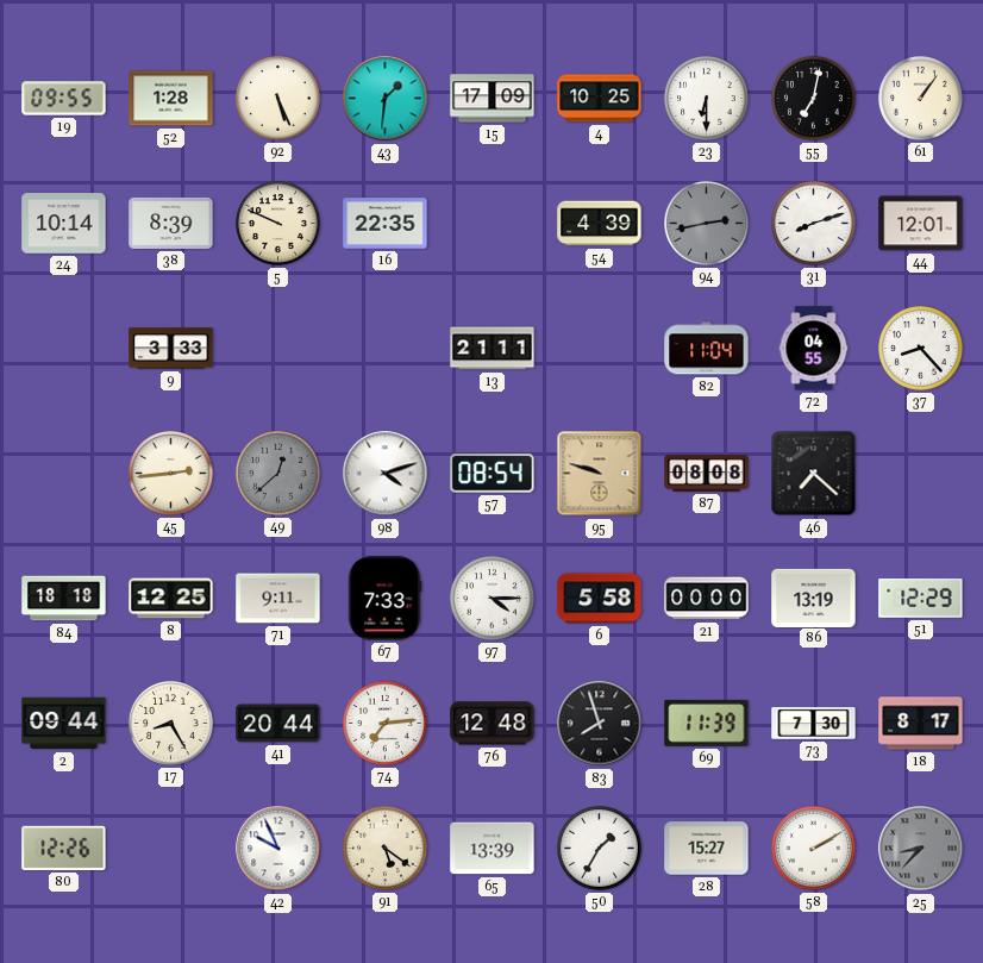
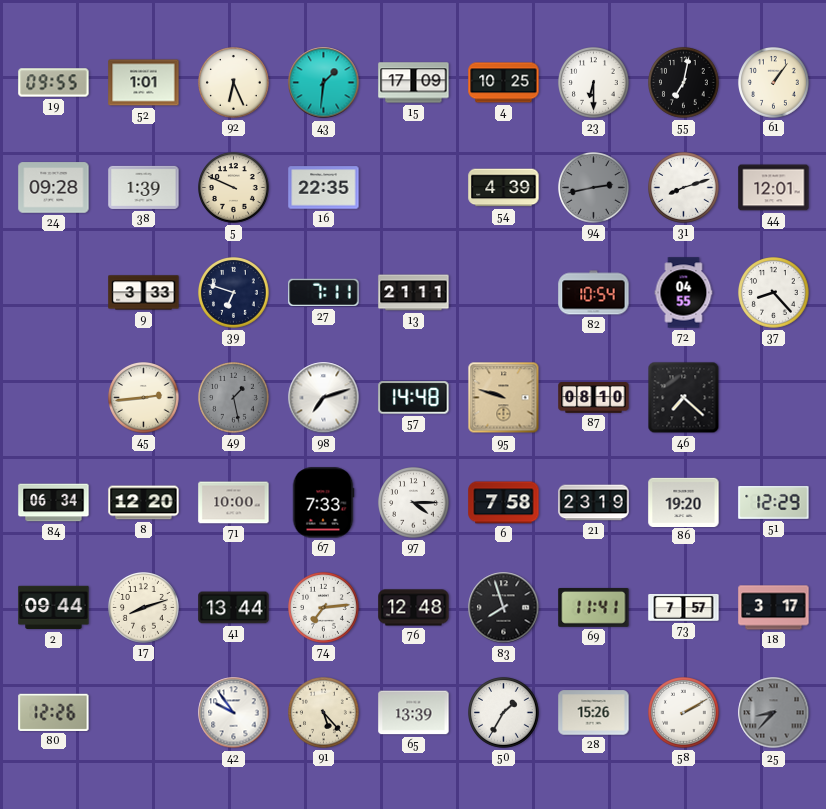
52: 1:28 -> 1:01 (144, 83)
92: 5:26 -> 6:26 (234, 83)
24: 10:14 -> 09:28 (54, 188)
38: 8:39 -> 1:39 (144, 187)
39: none -> 6:48 (234, 293)
27: none -> 7:11 (324, 293)
82: 11:04 -> 10:54 (594, 293)
49: 12:38 -> 1:28 (234, 398)
98: 4:12 -> 7:12 (324, 398)
57: 08:54 -> 14:48 (414, 398)
87: 08:08 -> 08:10 (594, 398)
84: 18:18 -> 06:34 (54, 503)
8: 12:25 -> 12:20 (144, 503)
71: 9:11 -> 10:00 (234, 503)
6: 5:58 -> 7:58 (504, 503)
21: 00:00 -> 23:19 (594, 503)
86: 13:19 -> 19:20 (684, 502)
17: 8:25 -> 8:12 (144, 608)
41: 20:44 -> 13:44 (234, 608)
69: 11:39 -> 11:41 (594, 607)
73: 7:30 -> 7:57 (684, 607)
18: 8:17 -> 3:17 (774, 608)
42: 9:56 -> 9:54 (234, 713)
91: 5:21 -> 5:23 (324, 713)
28: 15:27 -> 15:26 (594, 713)
